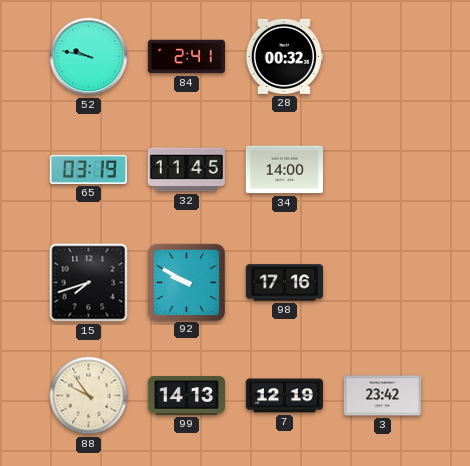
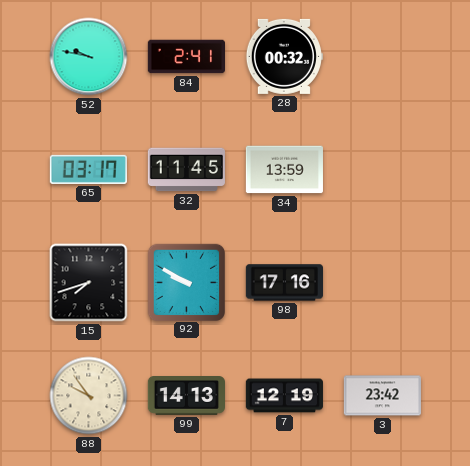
65: 03:19 -> 03:17 (88, 169)
34: 14:00 -> 13:59 (284, 170)
